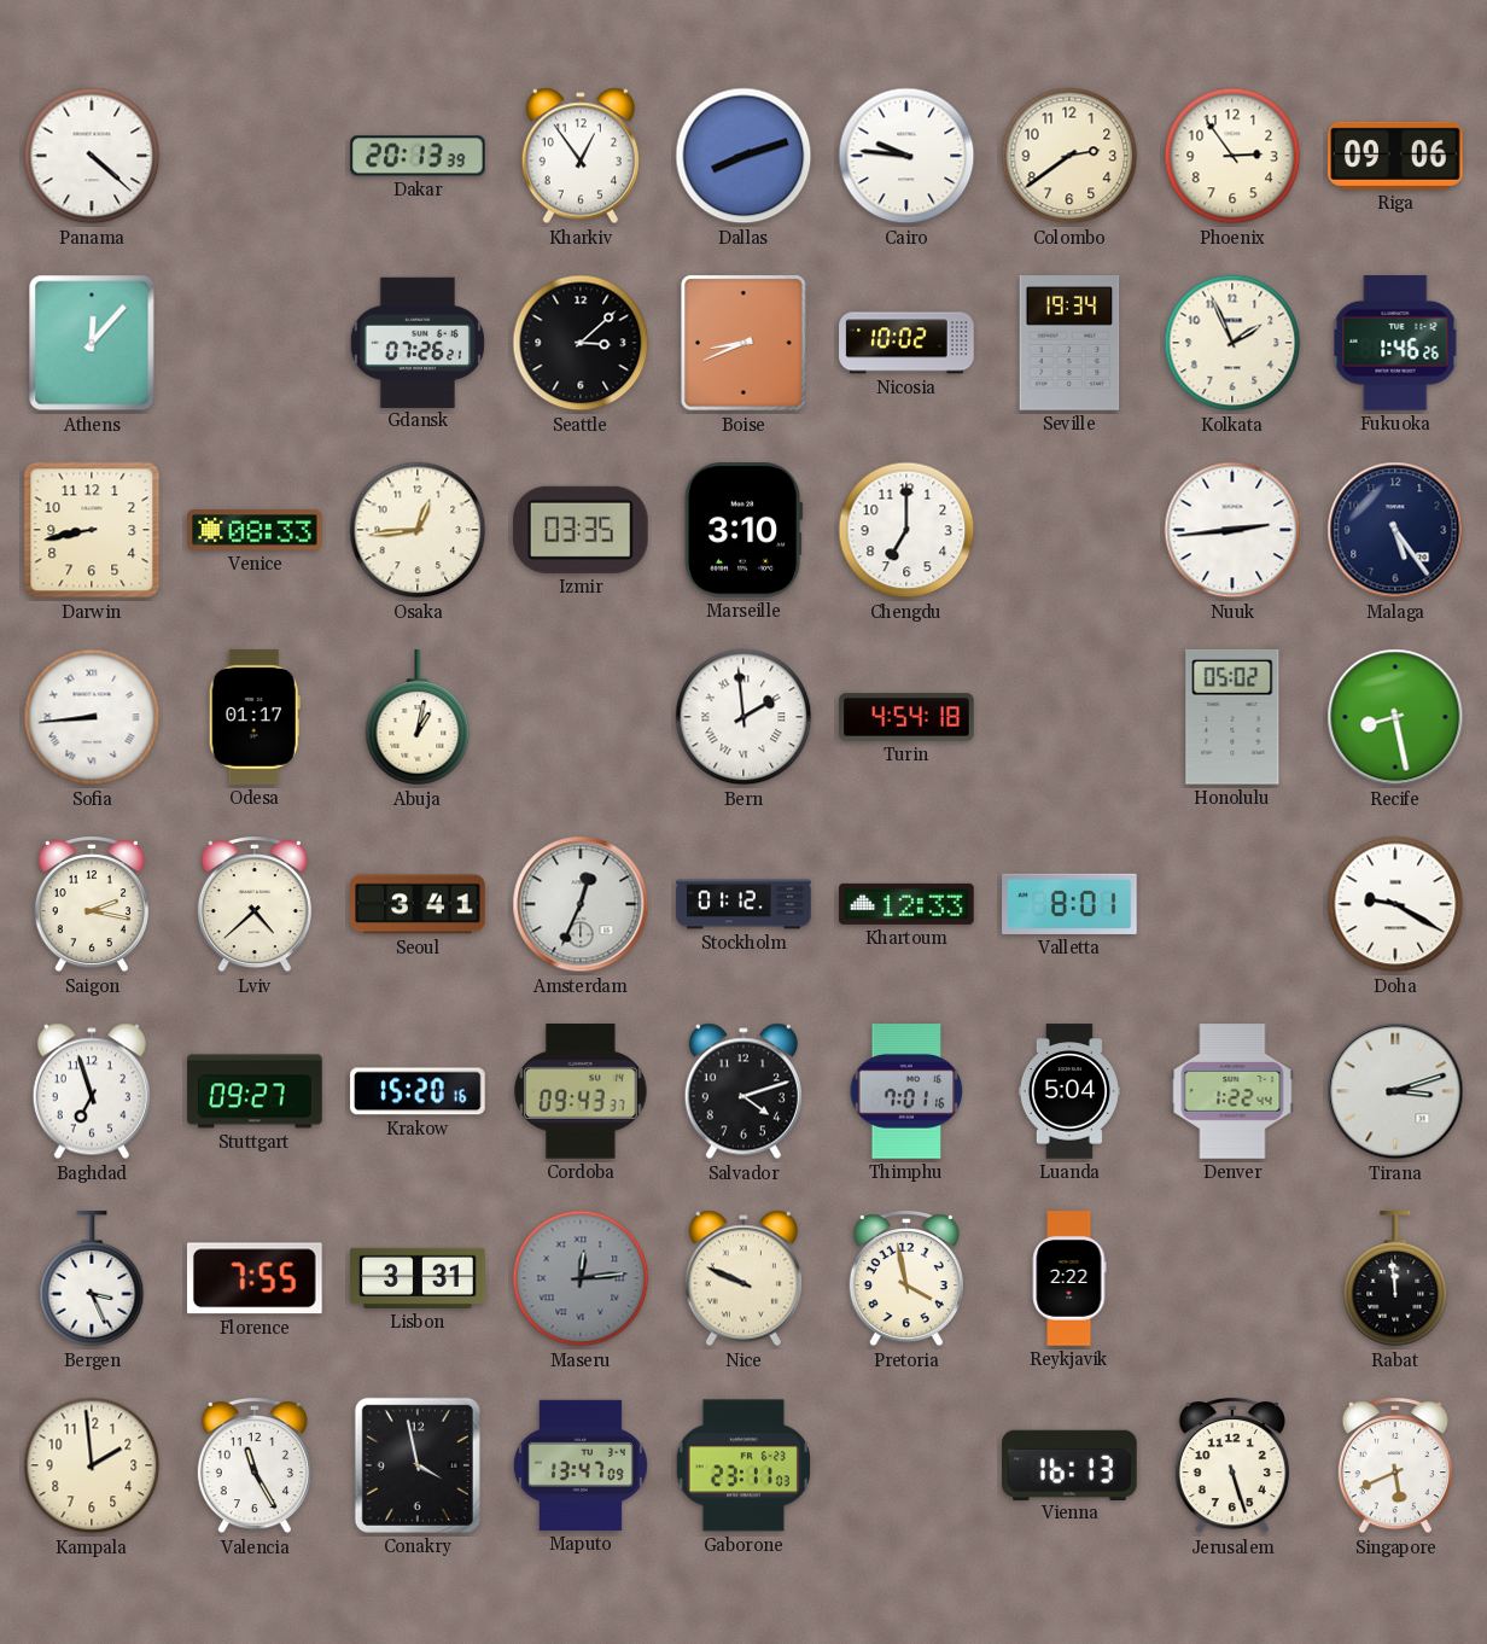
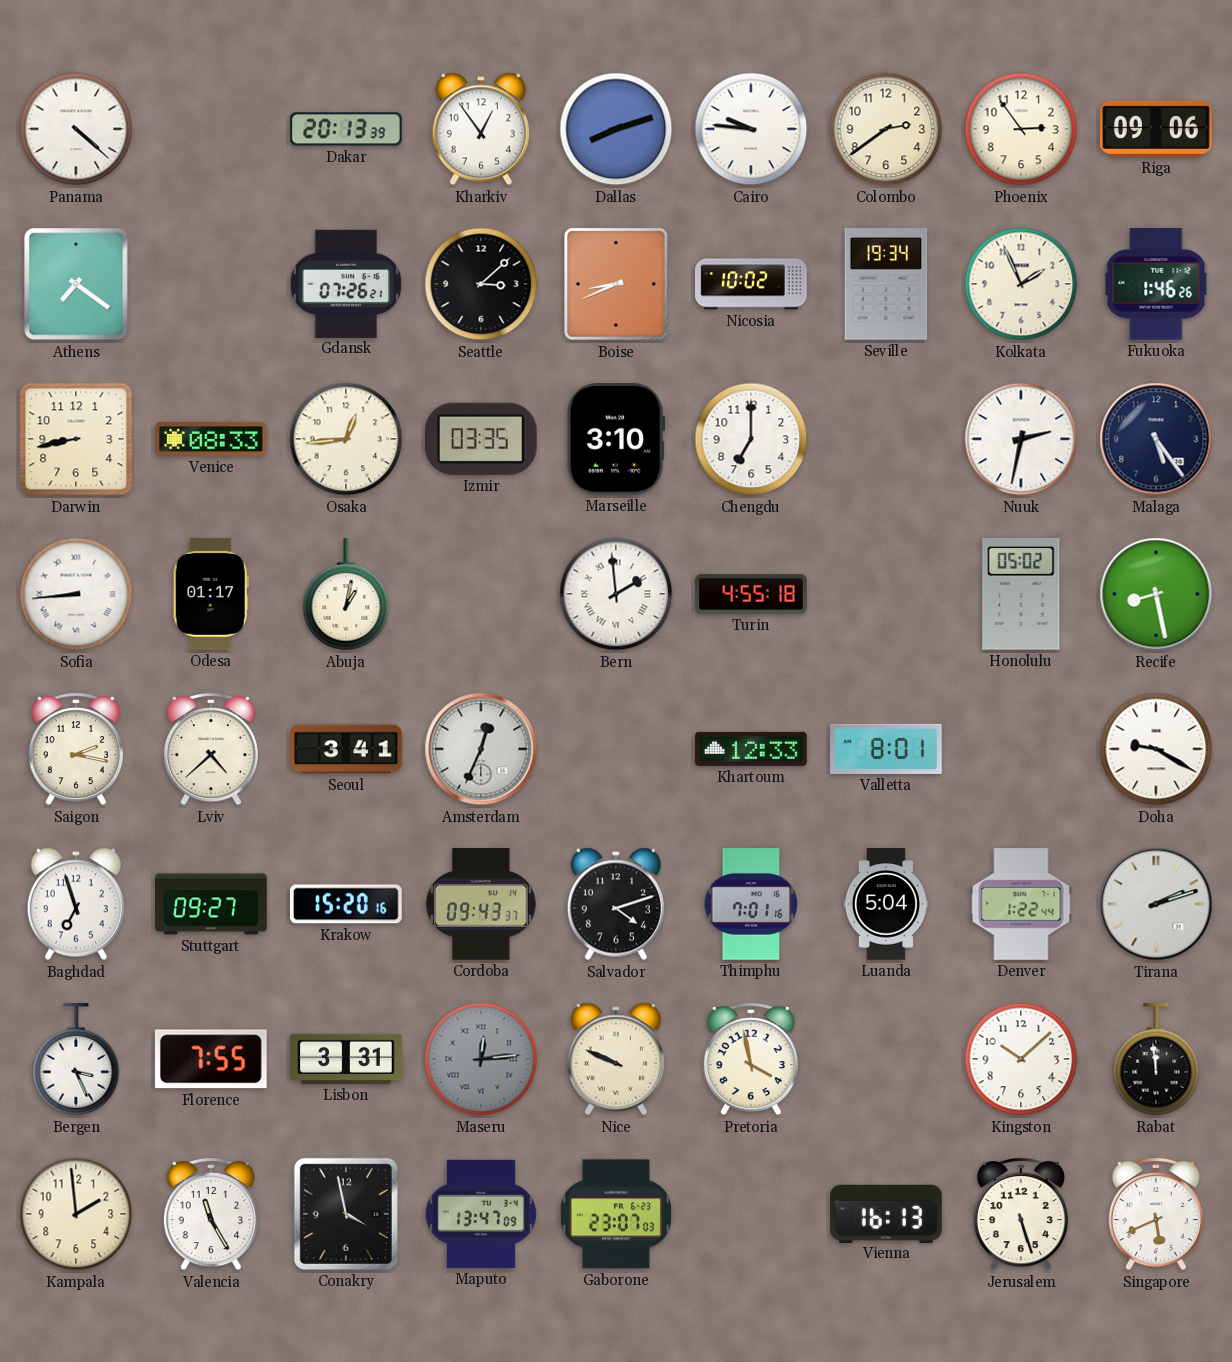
Athens: 12:07 -> 7:21 (76, 284)
Nuuk: 2:44 -> 2:32 (1021, 439)
Turin: 4:54 -> 4:55 (751, 594)
Stockholm: 01:12 -> none (743, 904)
Tirana: 3:12 -> 2:12 (1156, 904)
Reykjavik: 2:22 -> none (1069, 1278)
Kingston: none -> 10:08 (1021, 1059)
Gaborone: 23:11 -> 23:07 (616, 1214)
